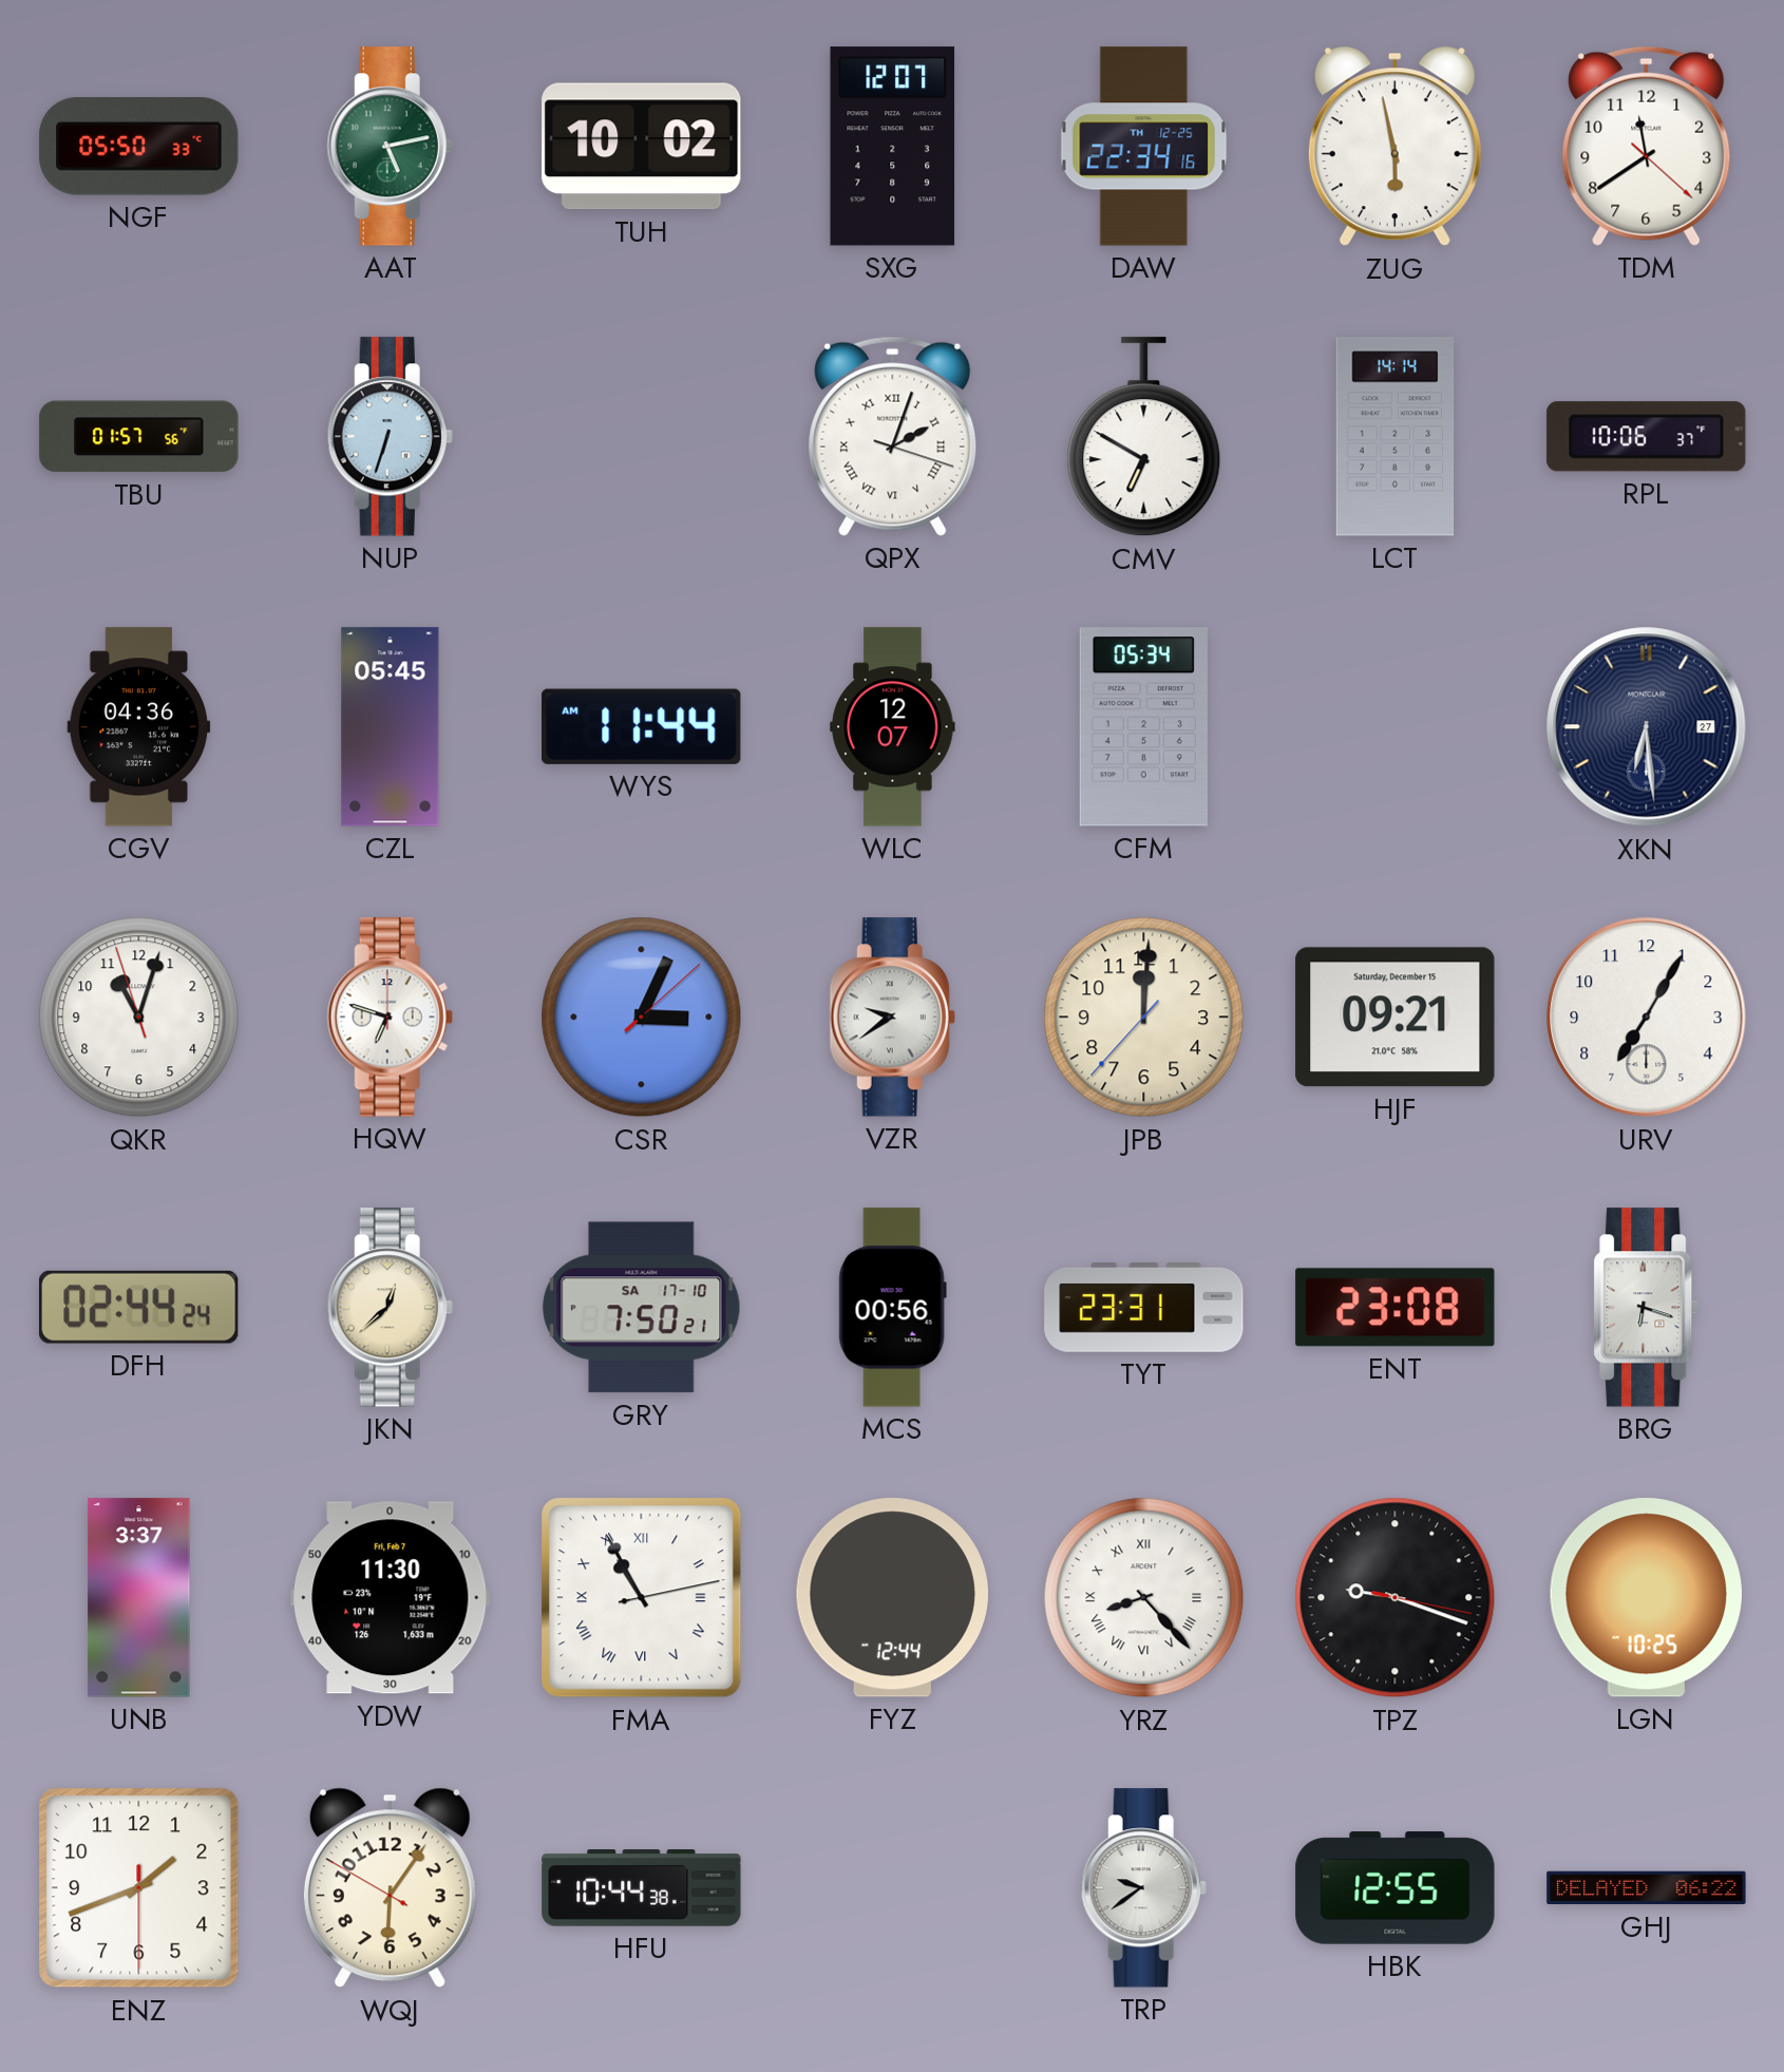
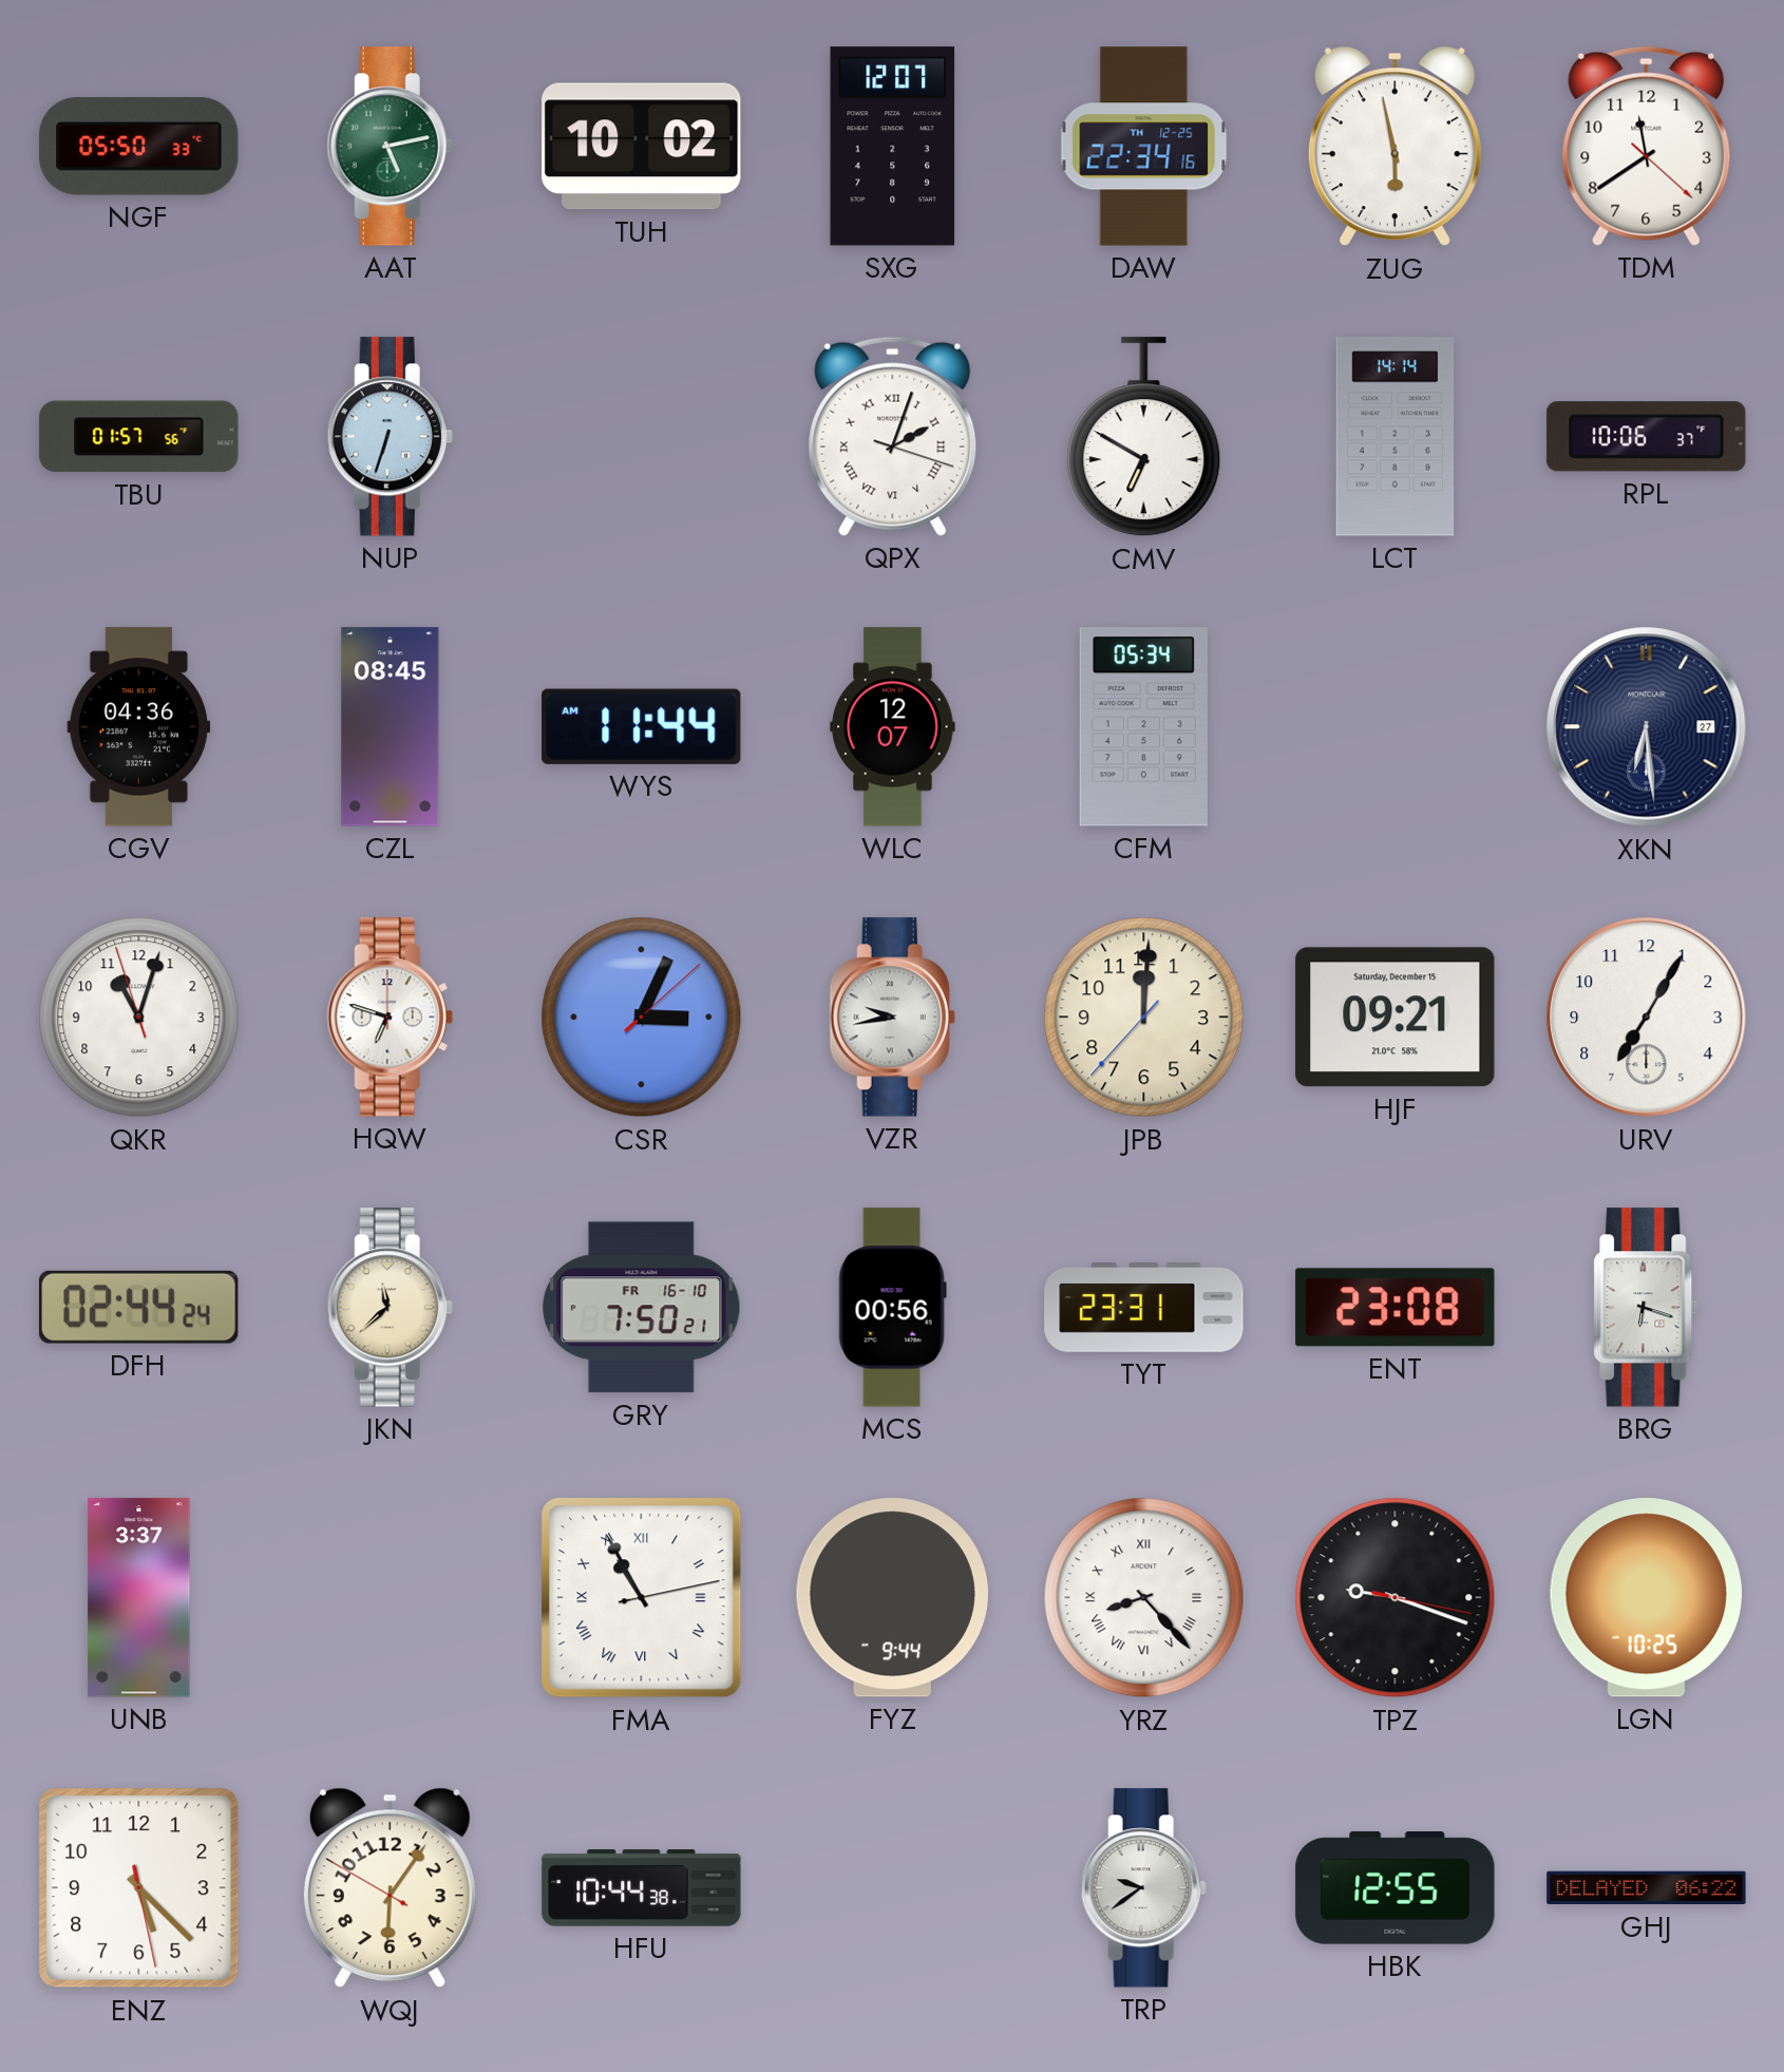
CZL: 05:45 -> 08:45 (391, 727)
VZR: 9:39 -> 9:43 (892, 1018)
JKN: 12:38 -> 11:38 (390, 1308)
GRY date: SA 17-10 -> FR 16-10 (642, 1308)
YDW: 11:30 -> none (391, 1598)
FYZ: 12:44 -> 9:44 (892, 1598)
ENZ: 1:41 -> 5:22 (139, 1888)
